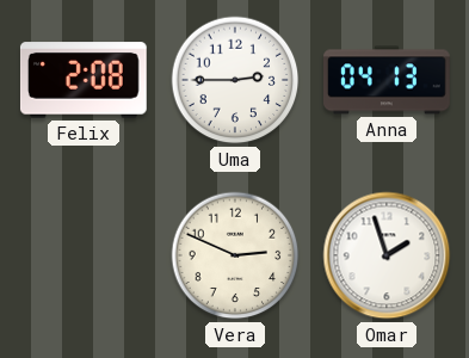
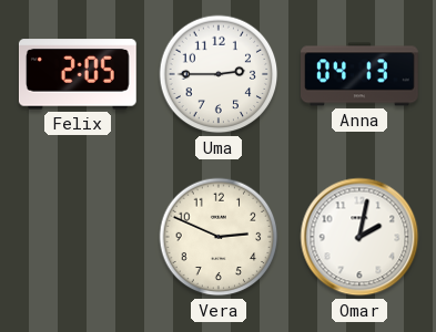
Felix: 2:08 -> 2:05 (78, 74)
Omar: 1:57 -> 2:02 (359, 237)
